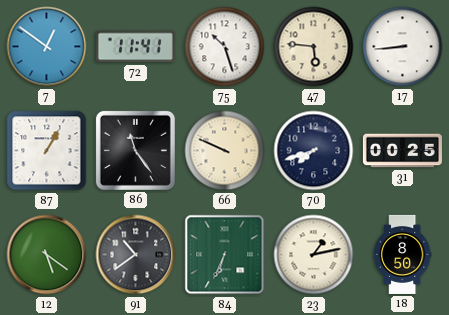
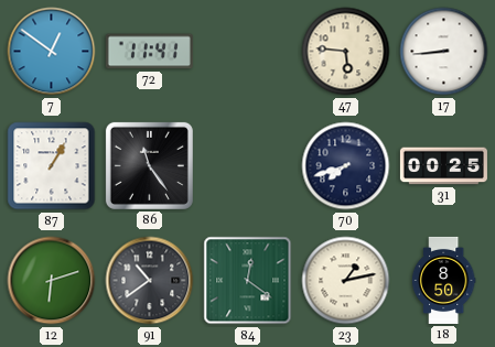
75: 10:27 -> none (225, 47)
66: 9:49 -> none (225, 151)
12: 5:21 -> 6:12 (52, 281)
84: 6:34 -> 12:21 (248, 281)
